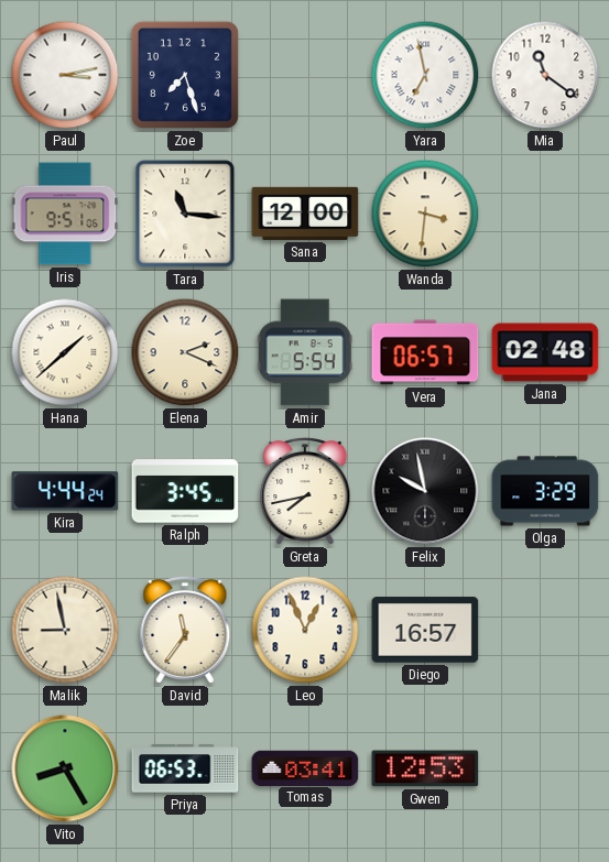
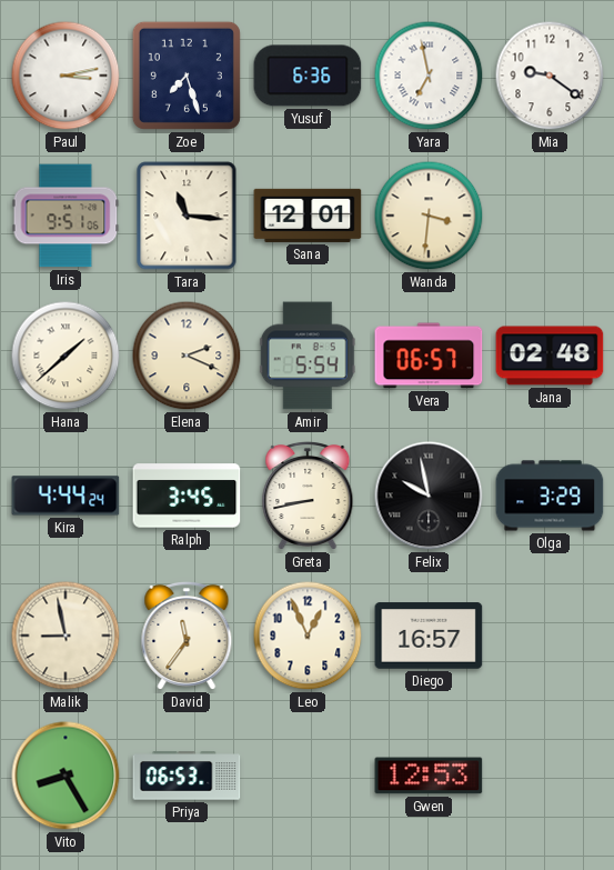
Yusuf: none -> 6:36 (308, 76)
Mia: 11:21 -> 9:21 (550, 76)
Sana: 12:00 -> 12:01 (308, 216)
Greta: 7:43 -> 8:43 (308, 496)
Tomas: 03:41 -> none (305, 767)
